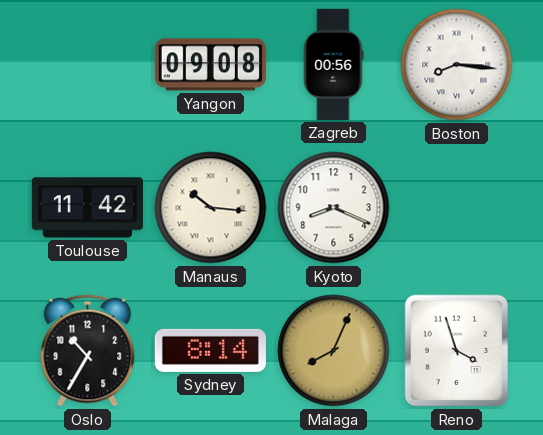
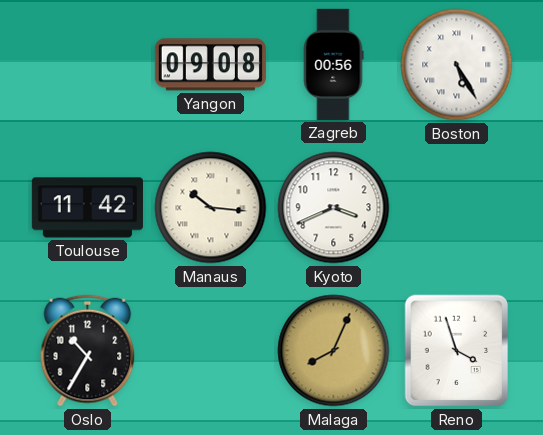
Boston: 8:16 -> 5:25 (457, 65)
Kyoto: 8:19 -> 3:41 (334, 208)
Sydney: 8:14 -> none (210, 350)
